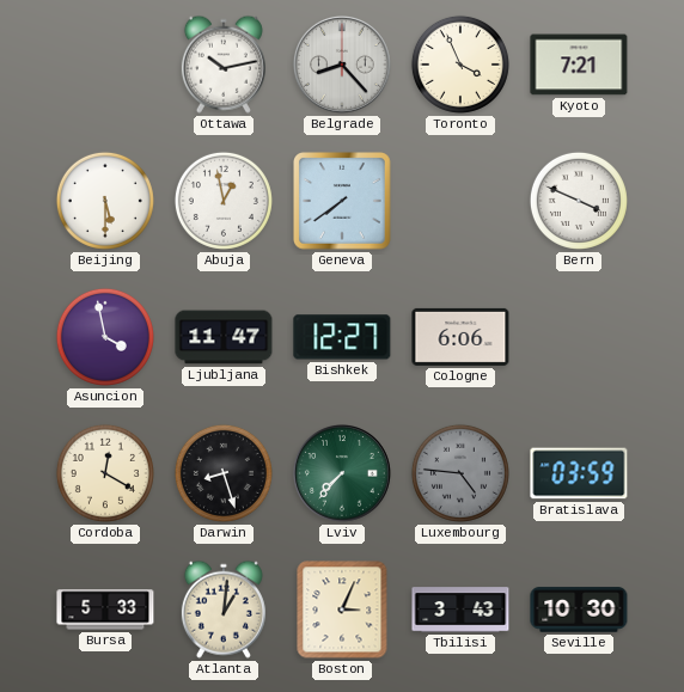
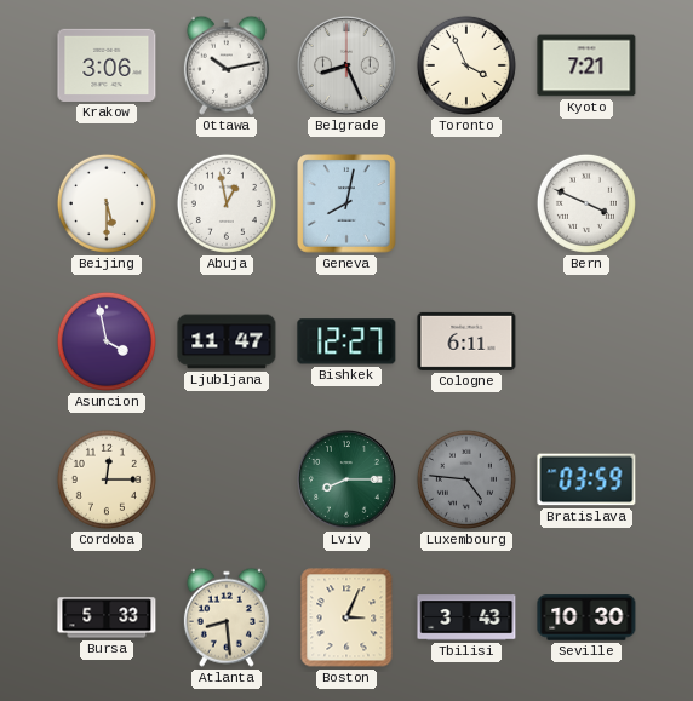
Krakow: none -> 3:06 (107, 65)
Belgrade: 8:23 -> 8:26 (348, 67)
Geneva: 7:39 -> 8:02 (348, 205)
Cologne: 6:06 -> 6:11 (466, 341)
Cordoba: 12:20 -> 12:15 (107, 479)
Darwin: 8:27 -> none (224, 473)
Lviv: 7:37 -> 8:15 (348, 481)
Atlanta: 1:01 -> 8:29 (227, 617)
